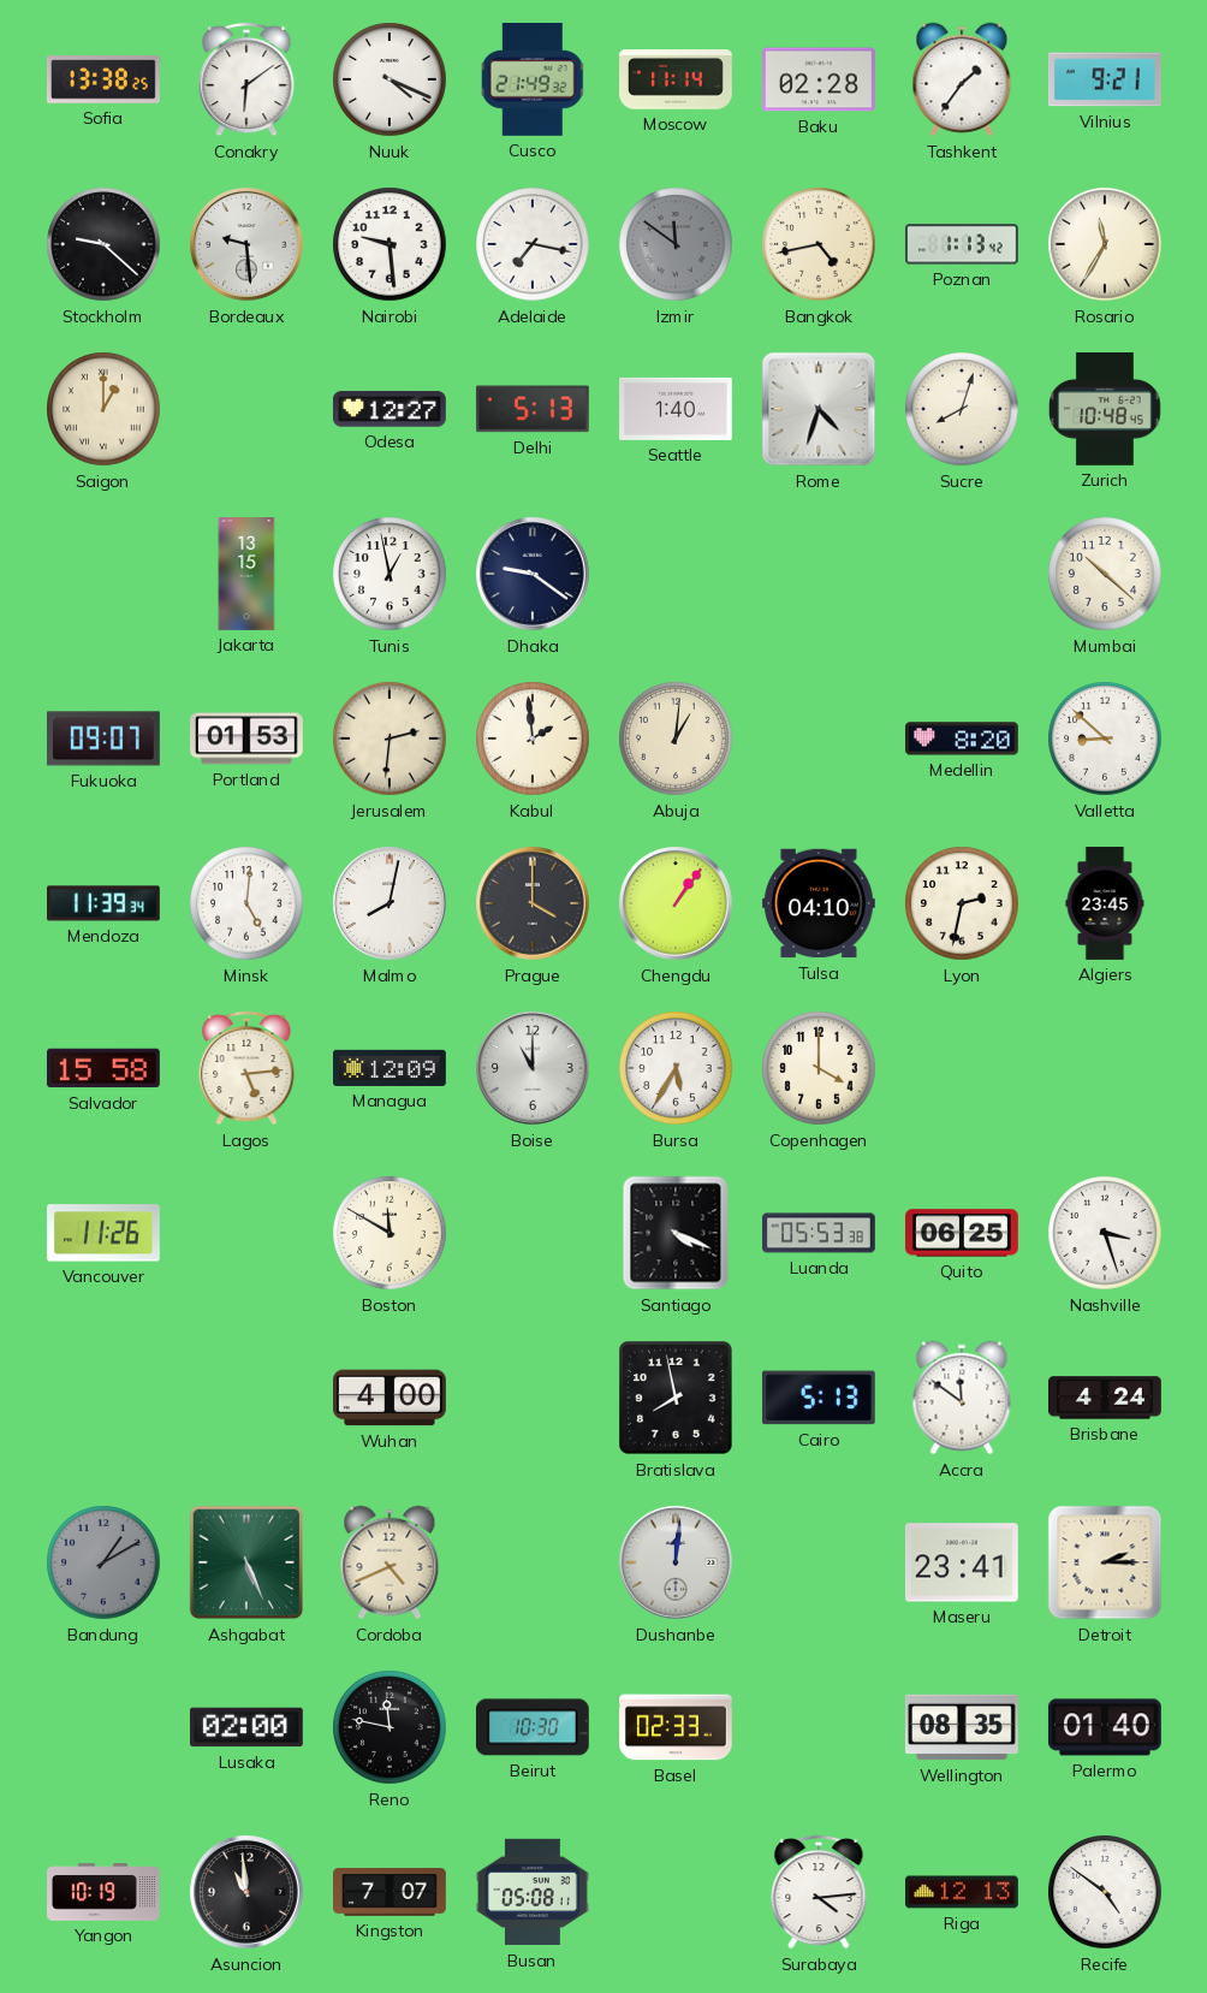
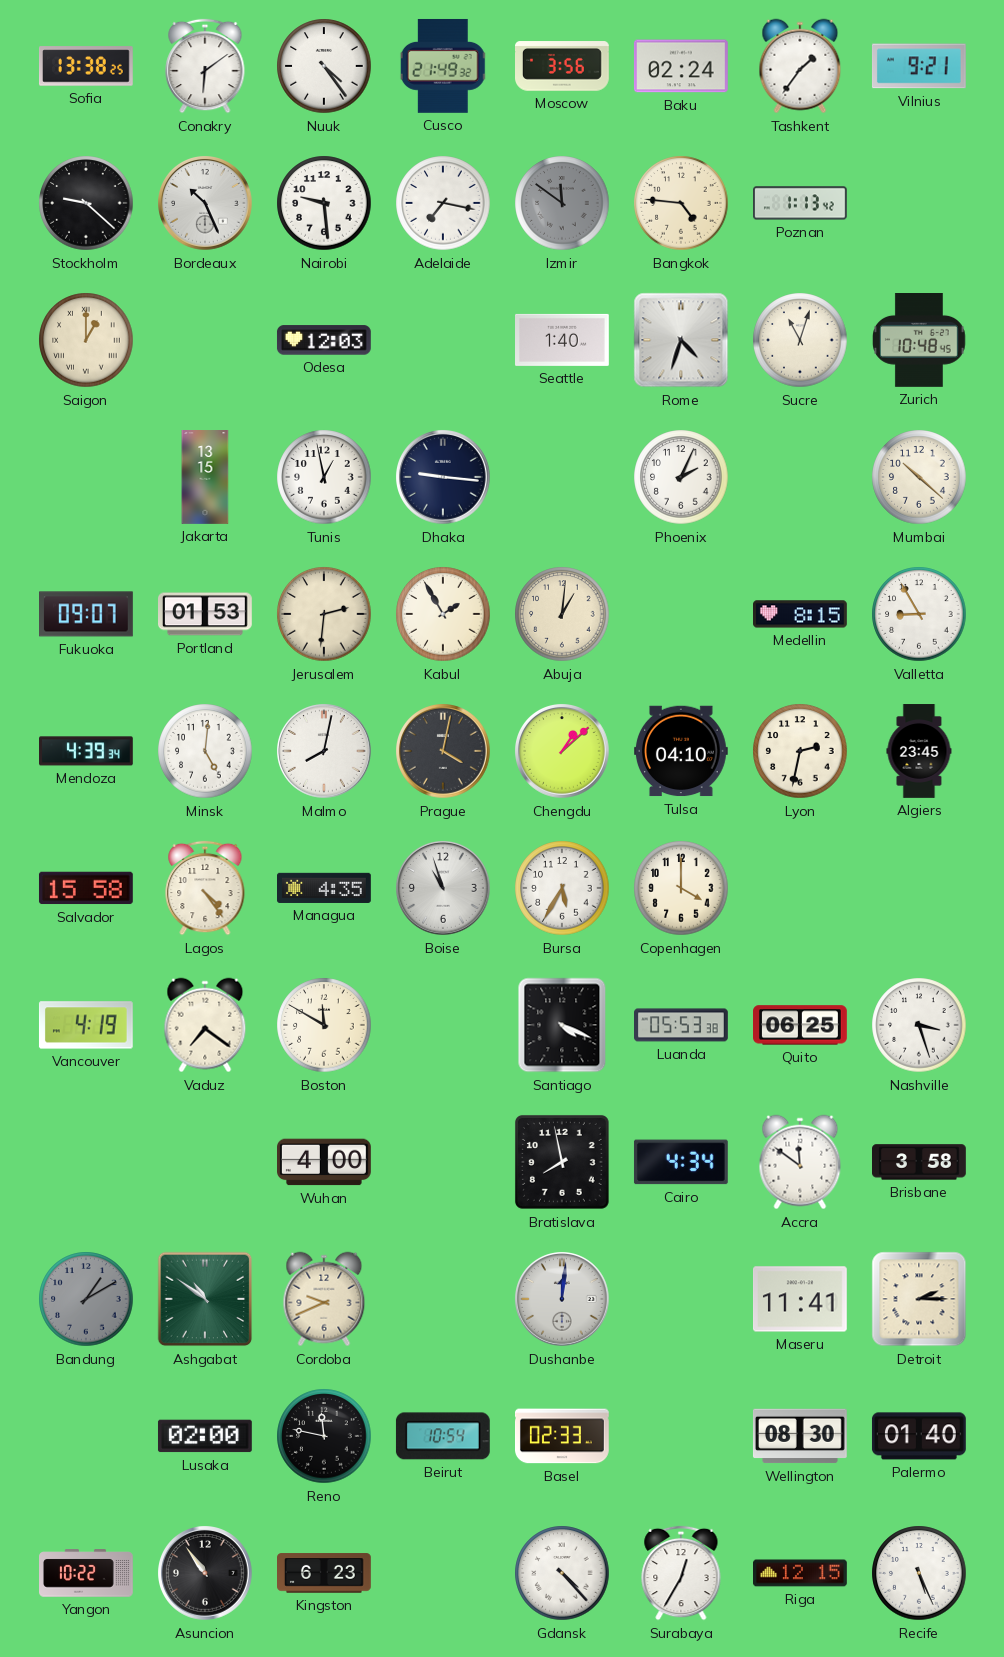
Nuuk: 4:19 -> 4:24 (324, 66)
Moscow: 11:14 -> 3:56 (563, 66)
Baku: 02:28 -> 02:24 (681, 66)
Bordeaux: 9:29 -> 10:26 (206, 204)
Bangkok: 4:43 -> 4:46 (681, 203)
Rosario: 11:35 -> none (1105, 244)
Odesa: 12:27 -> 12:03 (324, 340)
Delhi: 5:13 -> none (533, 409)
Sucre: 8:03 -> 11:03 (800, 340)
Dhaka: 9:21 -> 9:16 (444, 478)
Phoenix: none -> 2:04 (681, 477)
Kabul: 1:59 -> 1:55 (443, 614)
Medellin: 8:20 -> 8:15 (801, 614)
Valletta: 8:52 -> 8:55 (919, 614)
Mendoza: 11:39 -> 4:39 (87, 751)
Prague: 4:00 -> 4:02 (444, 752)
Chengdu: 1:06 -> 1:08 (563, 752)
Lagos: 5:14 -> 4:24 (205, 888)
Managua: 12:09 -> 4:35 (325, 888)
Boise: 11:00 -> 10:57 (444, 889)
Vancouver: 11:26 -> 4:19 (86, 1025)
Vaduz: none -> 7:21 (205, 1025)
Cairo: 5:13 -> 4:34 (681, 1162)
Brisbane: 4:24 -> 3:58 (920, 1162)
Ashgabat: 5:26 -> 10:51 (205, 1299)
Cordoba: 4:41 -> 9:41 (324, 1299)
Maseru: 23:41 -> 11:41 (801, 1299)
Beirut: 10:30 -> 10:54 (443, 1436)
Wellington: 08:35 -> 08:30 (800, 1436)
Yangon: 10:19 -> 10:22 (87, 1573)
Asuncion: 10:59 -> 10:54 (206, 1574)
Kingston: 7:07 -> 6:23 (325, 1573)
Busan: 05:08 -> none (534, 1892)
Gdansk: none -> 4:23 (562, 1573)
Surabaya: 4:14 -> 12:35 (681, 1573)
Riga: 12:13 -> 12:15 (801, 1573)
Recife: 4:51 -> 5:26 (919, 1573)
